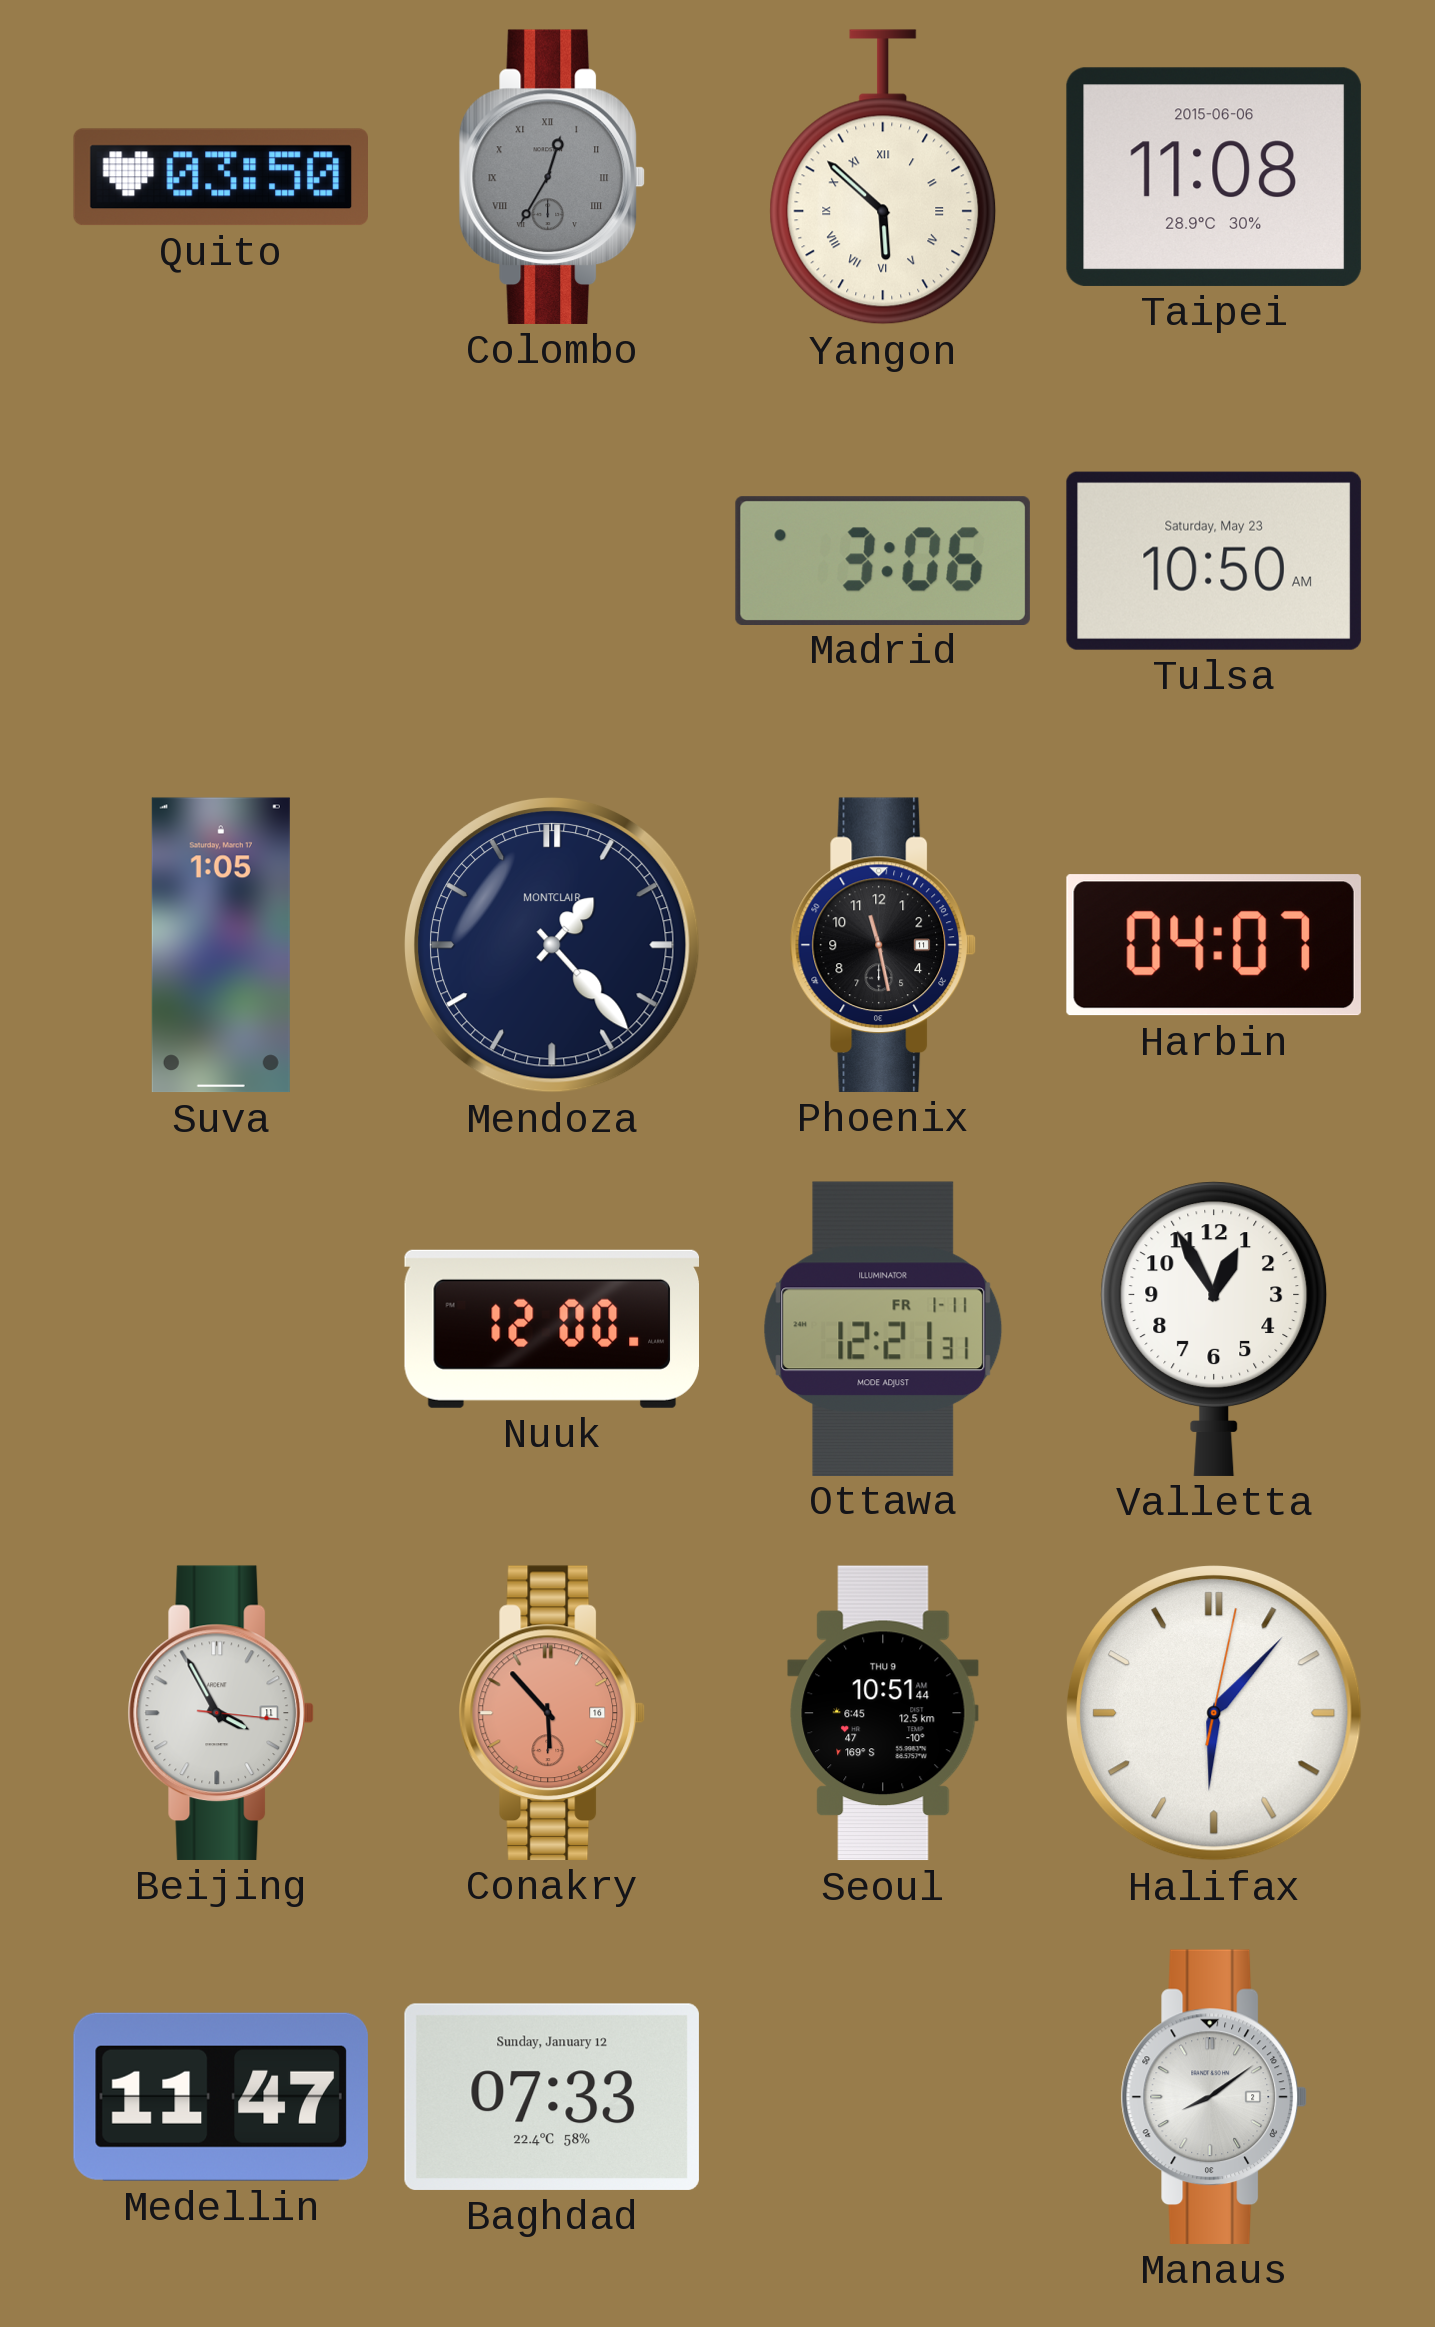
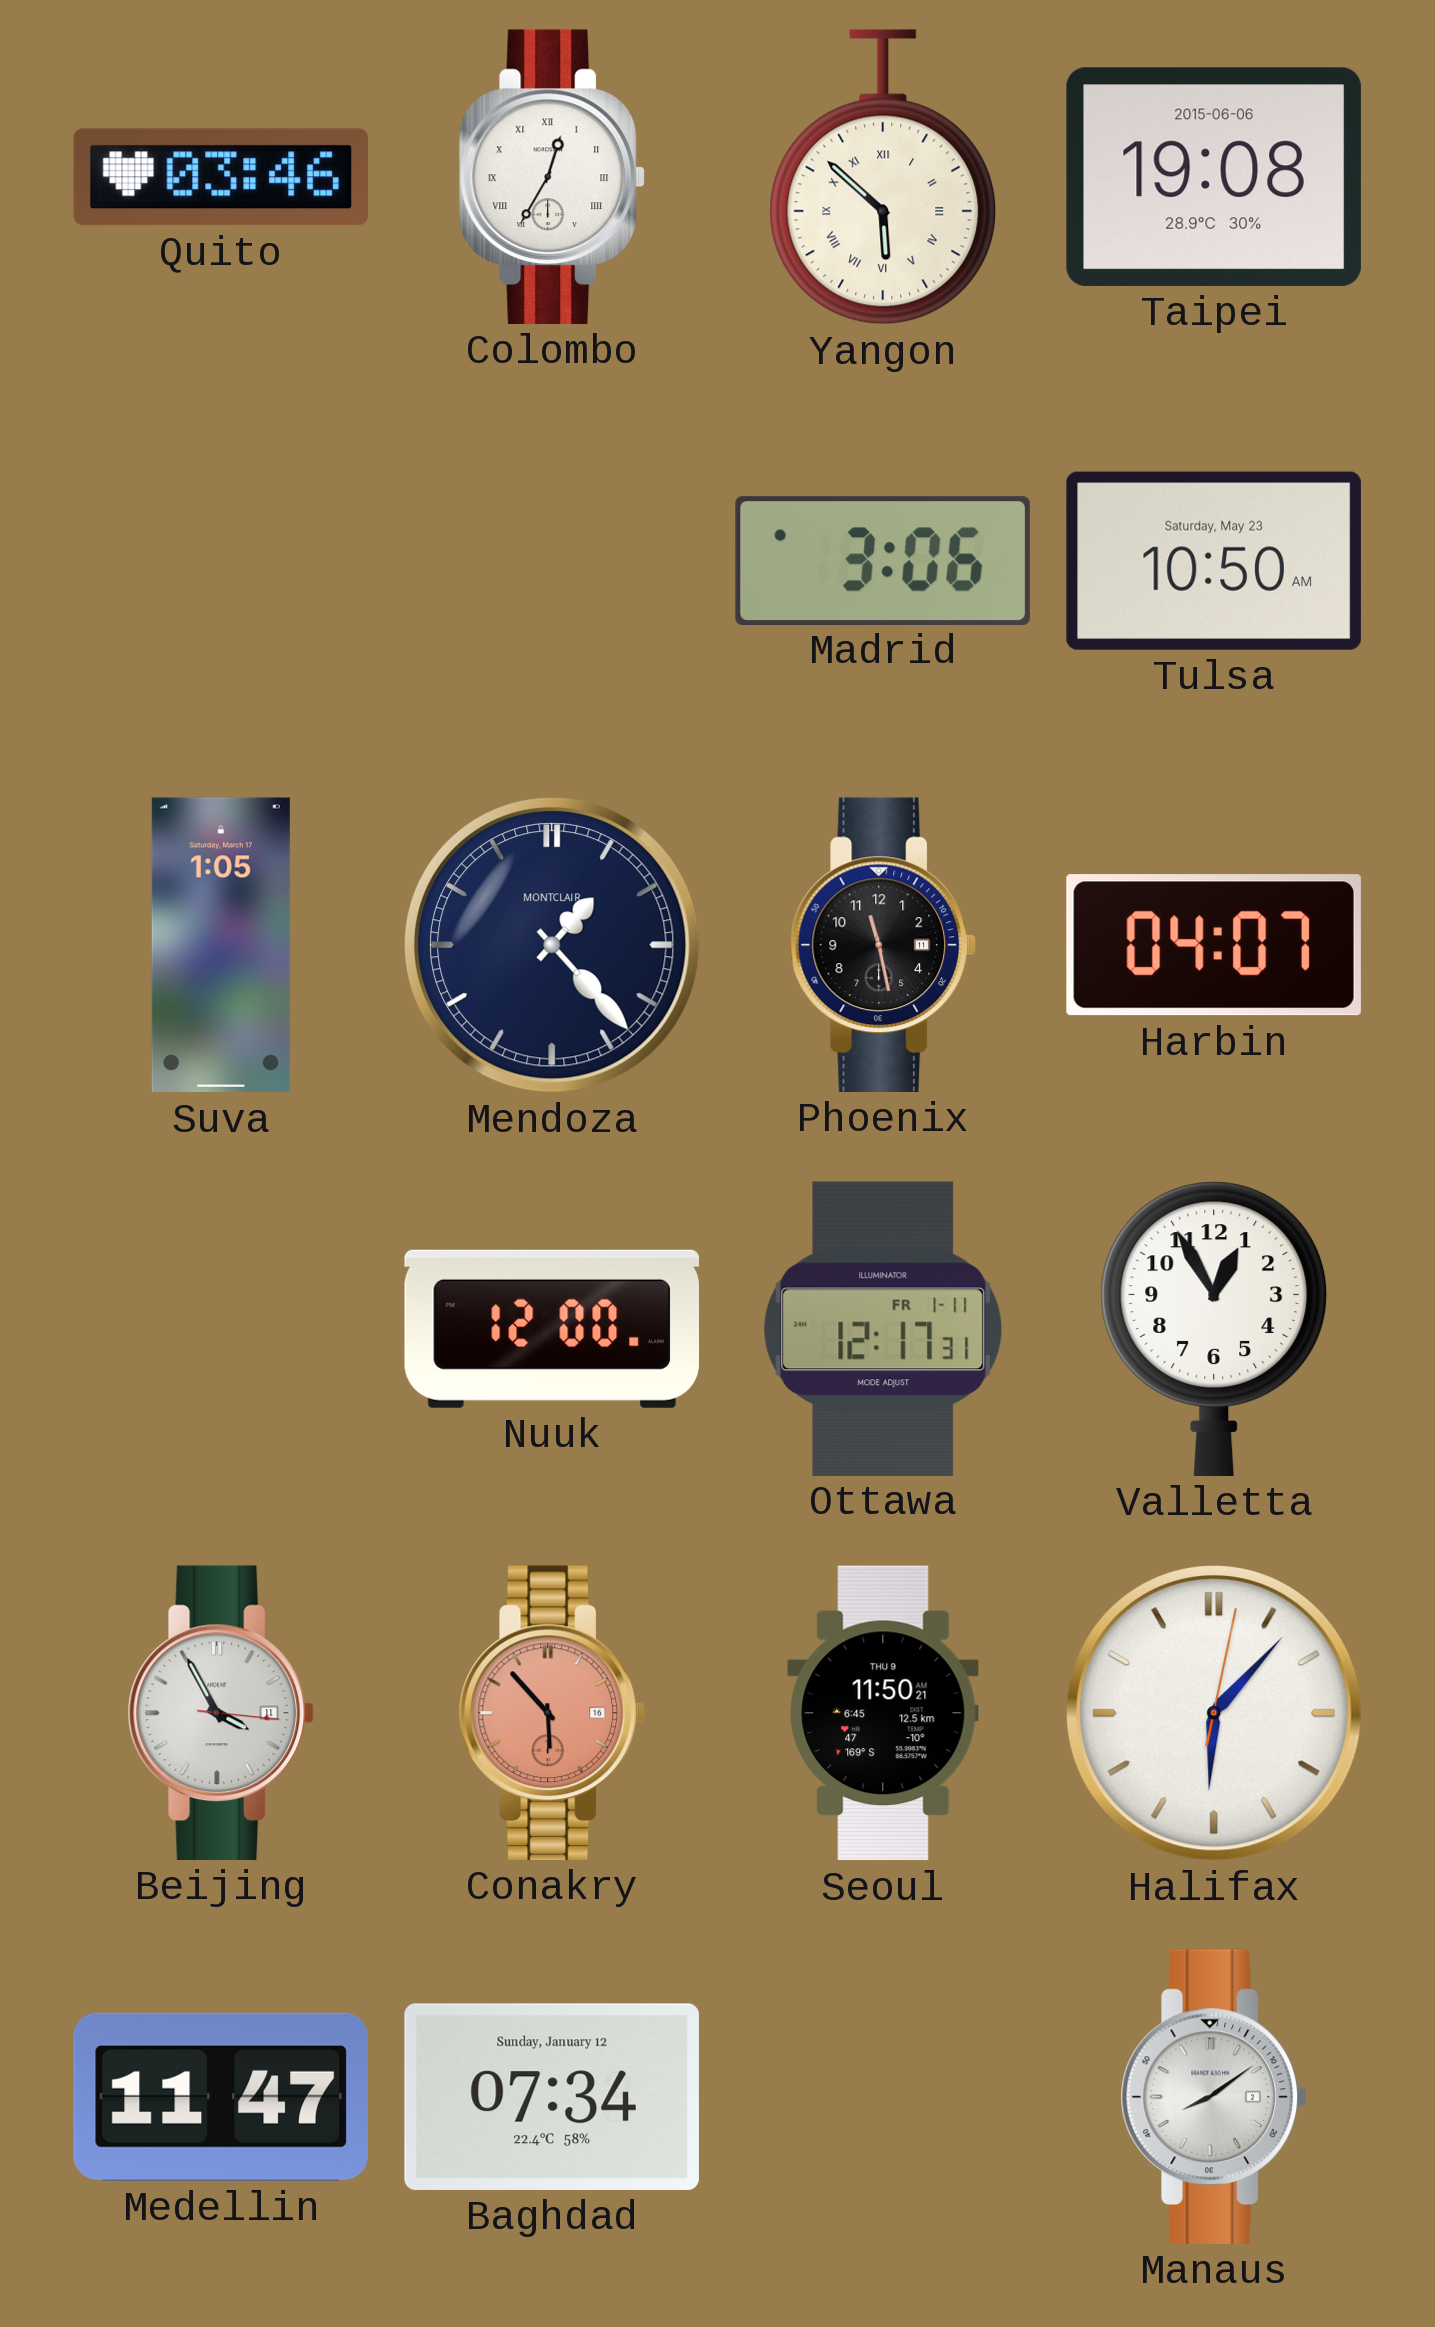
Quito: 03:50 -> 03:46 (221, 177)
Colombo dial: grey -> white (552, 177)
Taipei: 11:08 -> 19:08 (1214, 177)
Ottawa: 12:21 -> 12:17 (883, 1328)
Seoul: 10:51 -> 11:50 (883, 1713)
Baghdad: 07:33 -> 07:34 (552, 2097)
